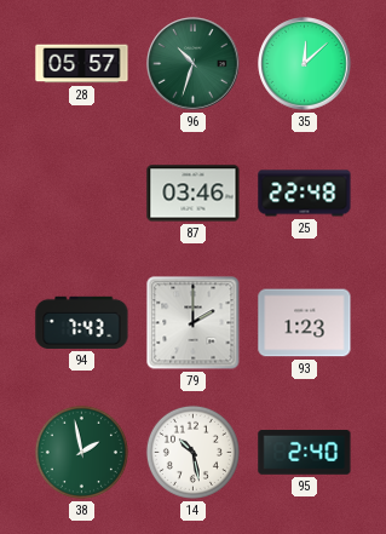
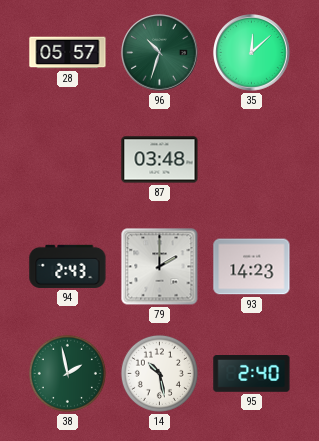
87: 03:46 -> 03:48 (160, 160)
25: 22:48 -> none (305, 194)
94: 7:43 -> 2:43 (68, 266)
93: 1:23 -> 14:23 (252, 267)
